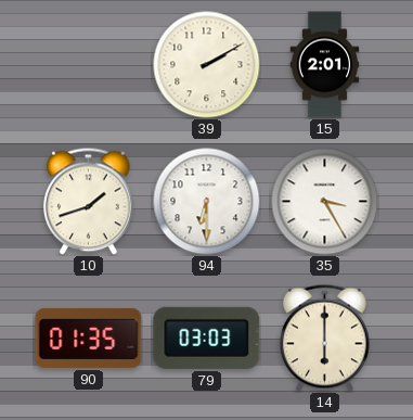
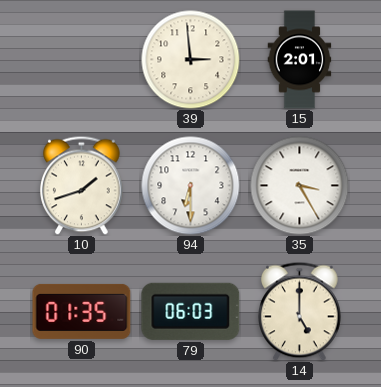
39: 2:10 -> 2:59 (191, 60)
79: 03:03 -> 06:03 (191, 311)
14: 6:00 -> 5:00 (300, 311)
